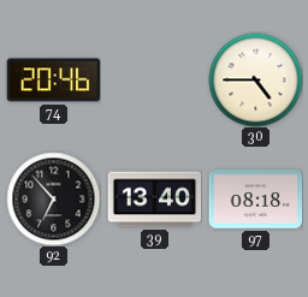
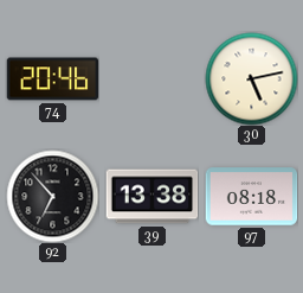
30: 4:45 -> 5:13 (251, 78)
39: 13:40 -> 13:38 (151, 197)
